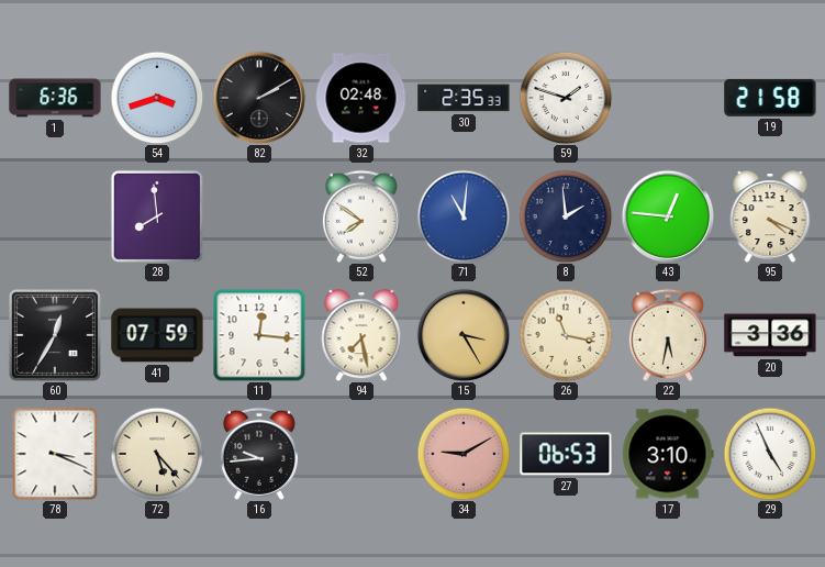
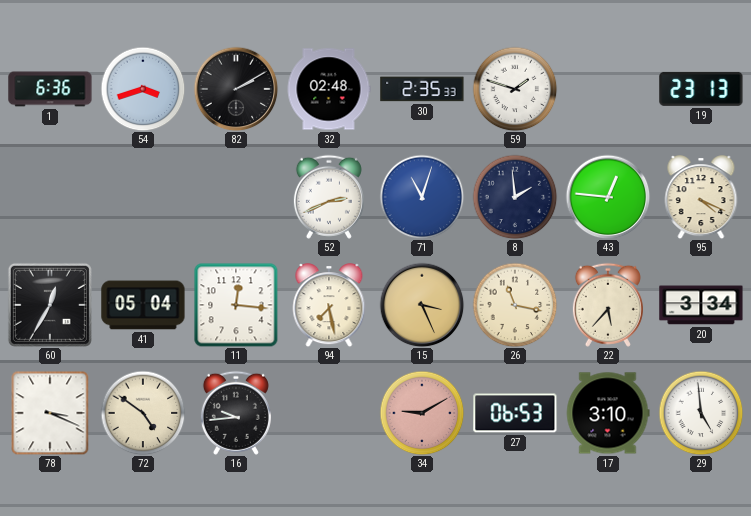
19: 21:58 -> 23:13 (701, 89)
28: 7:59 -> none (157, 216)
52: 7:51 -> 2:41 (329, 197)
71: 11:01 -> 11:03 (422, 197)
41: 07:59 -> 05:04 (143, 305)
15: 3:25 -> 3:26 (422, 305)
22: 5:32 -> 5:37 (608, 305)
20: 3:36 -> 3:34 (701, 305)
72: 5:23 -> 4:51 (143, 413)
29: 4:56 -> 4:59 (701, 413)
